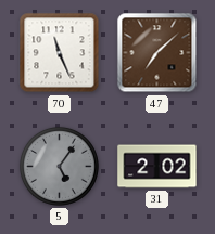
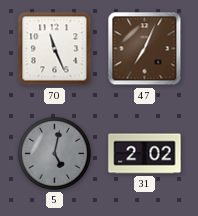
47: 7:08 -> 7:04 (145, 49)
5: 5:06 -> 5:02 (54, 153)
